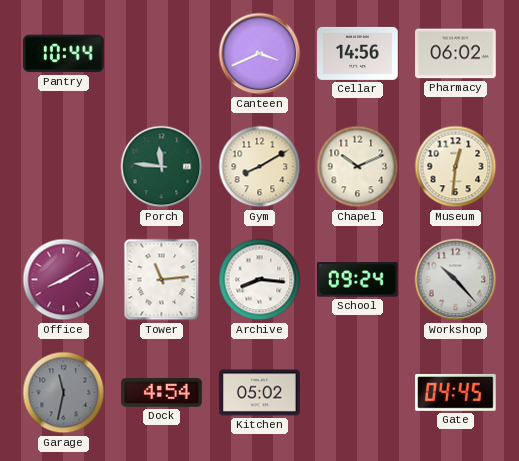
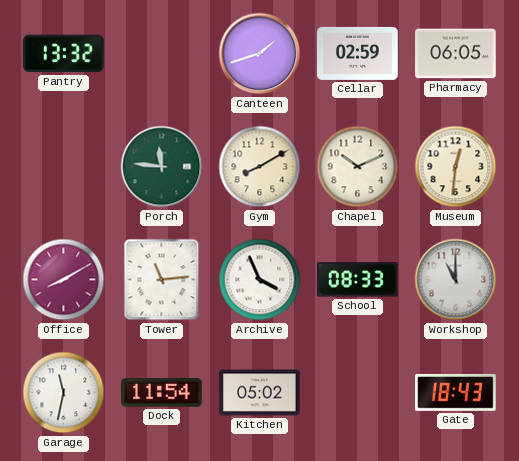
Pantry: 10:44 -> 13:32 (64, 54)
Canteen: 3:41 -> 1:42 (260, 54)
Cellar: 14:56 -> 02:59 (358, 53)
Pharmacy: 06:02 -> 06:05 (456, 54)
Archive: 8:16 -> 3:56 (260, 280)
School: 09:24 -> 08:33 (358, 280)
Workshop: 10:23 -> 11:00 (456, 280)
Garage dial: grey -> white (64, 393)
Dock: 4:54 -> 11:54 (162, 393)
Gate: 04:45 -> 18:43 (456, 392)
